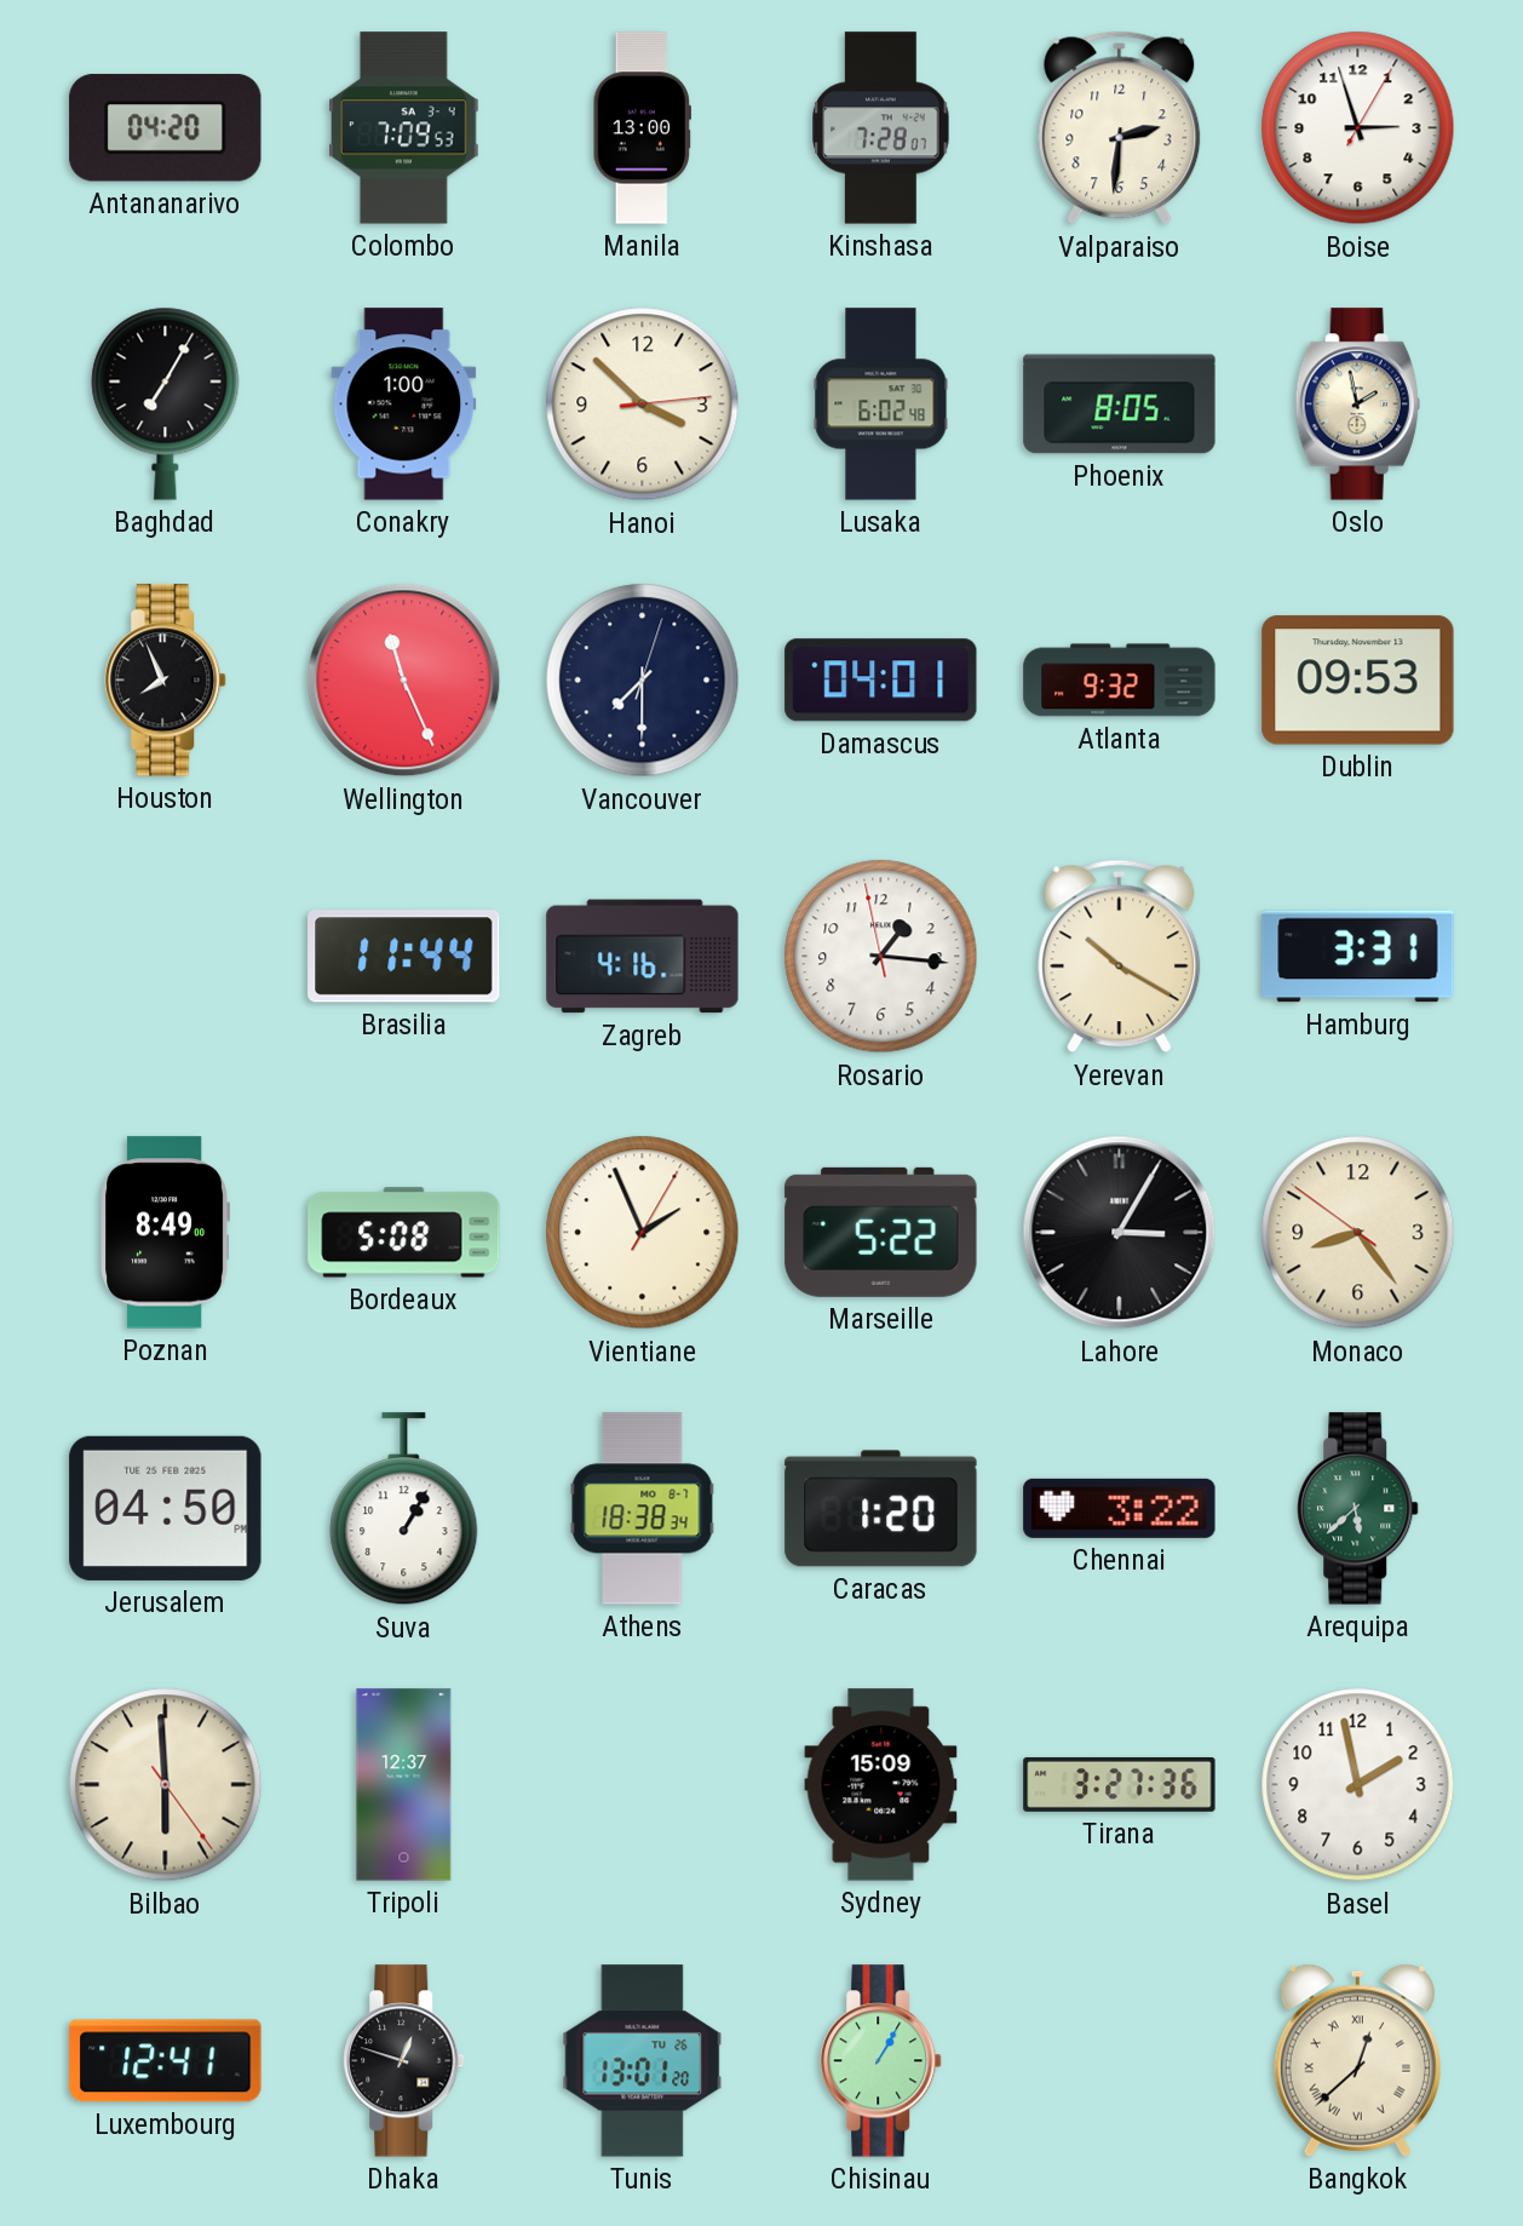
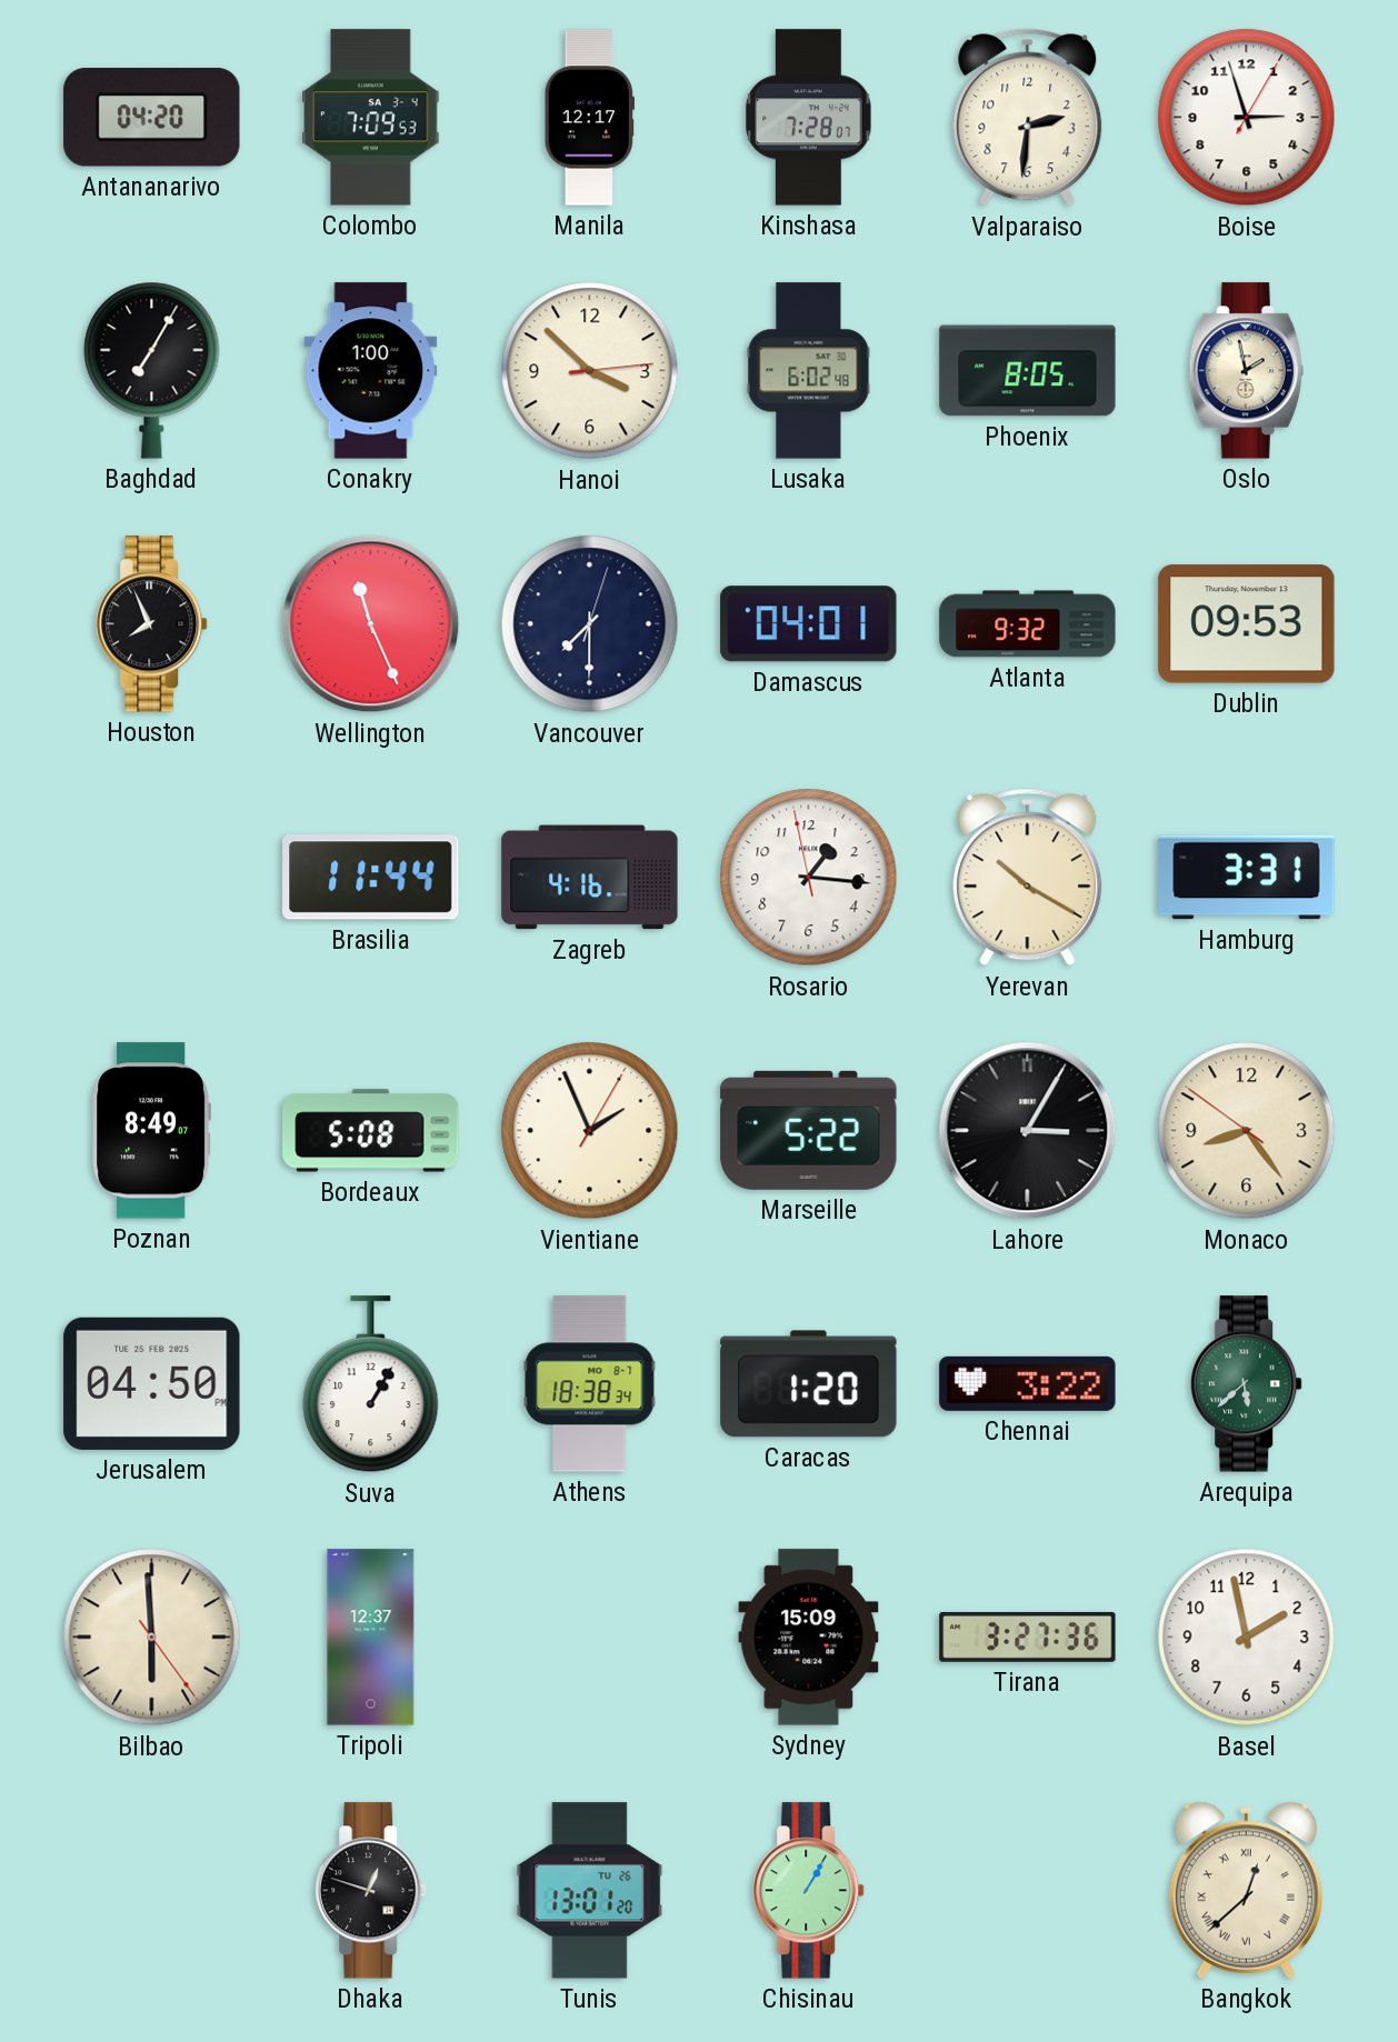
Manila: 13:00 -> 12:17 (589, 118)
Poznan: 8:49:00 -> 8:49:07 (151, 1131)
Luxembourg: 12:41 -> none (166, 2061)
